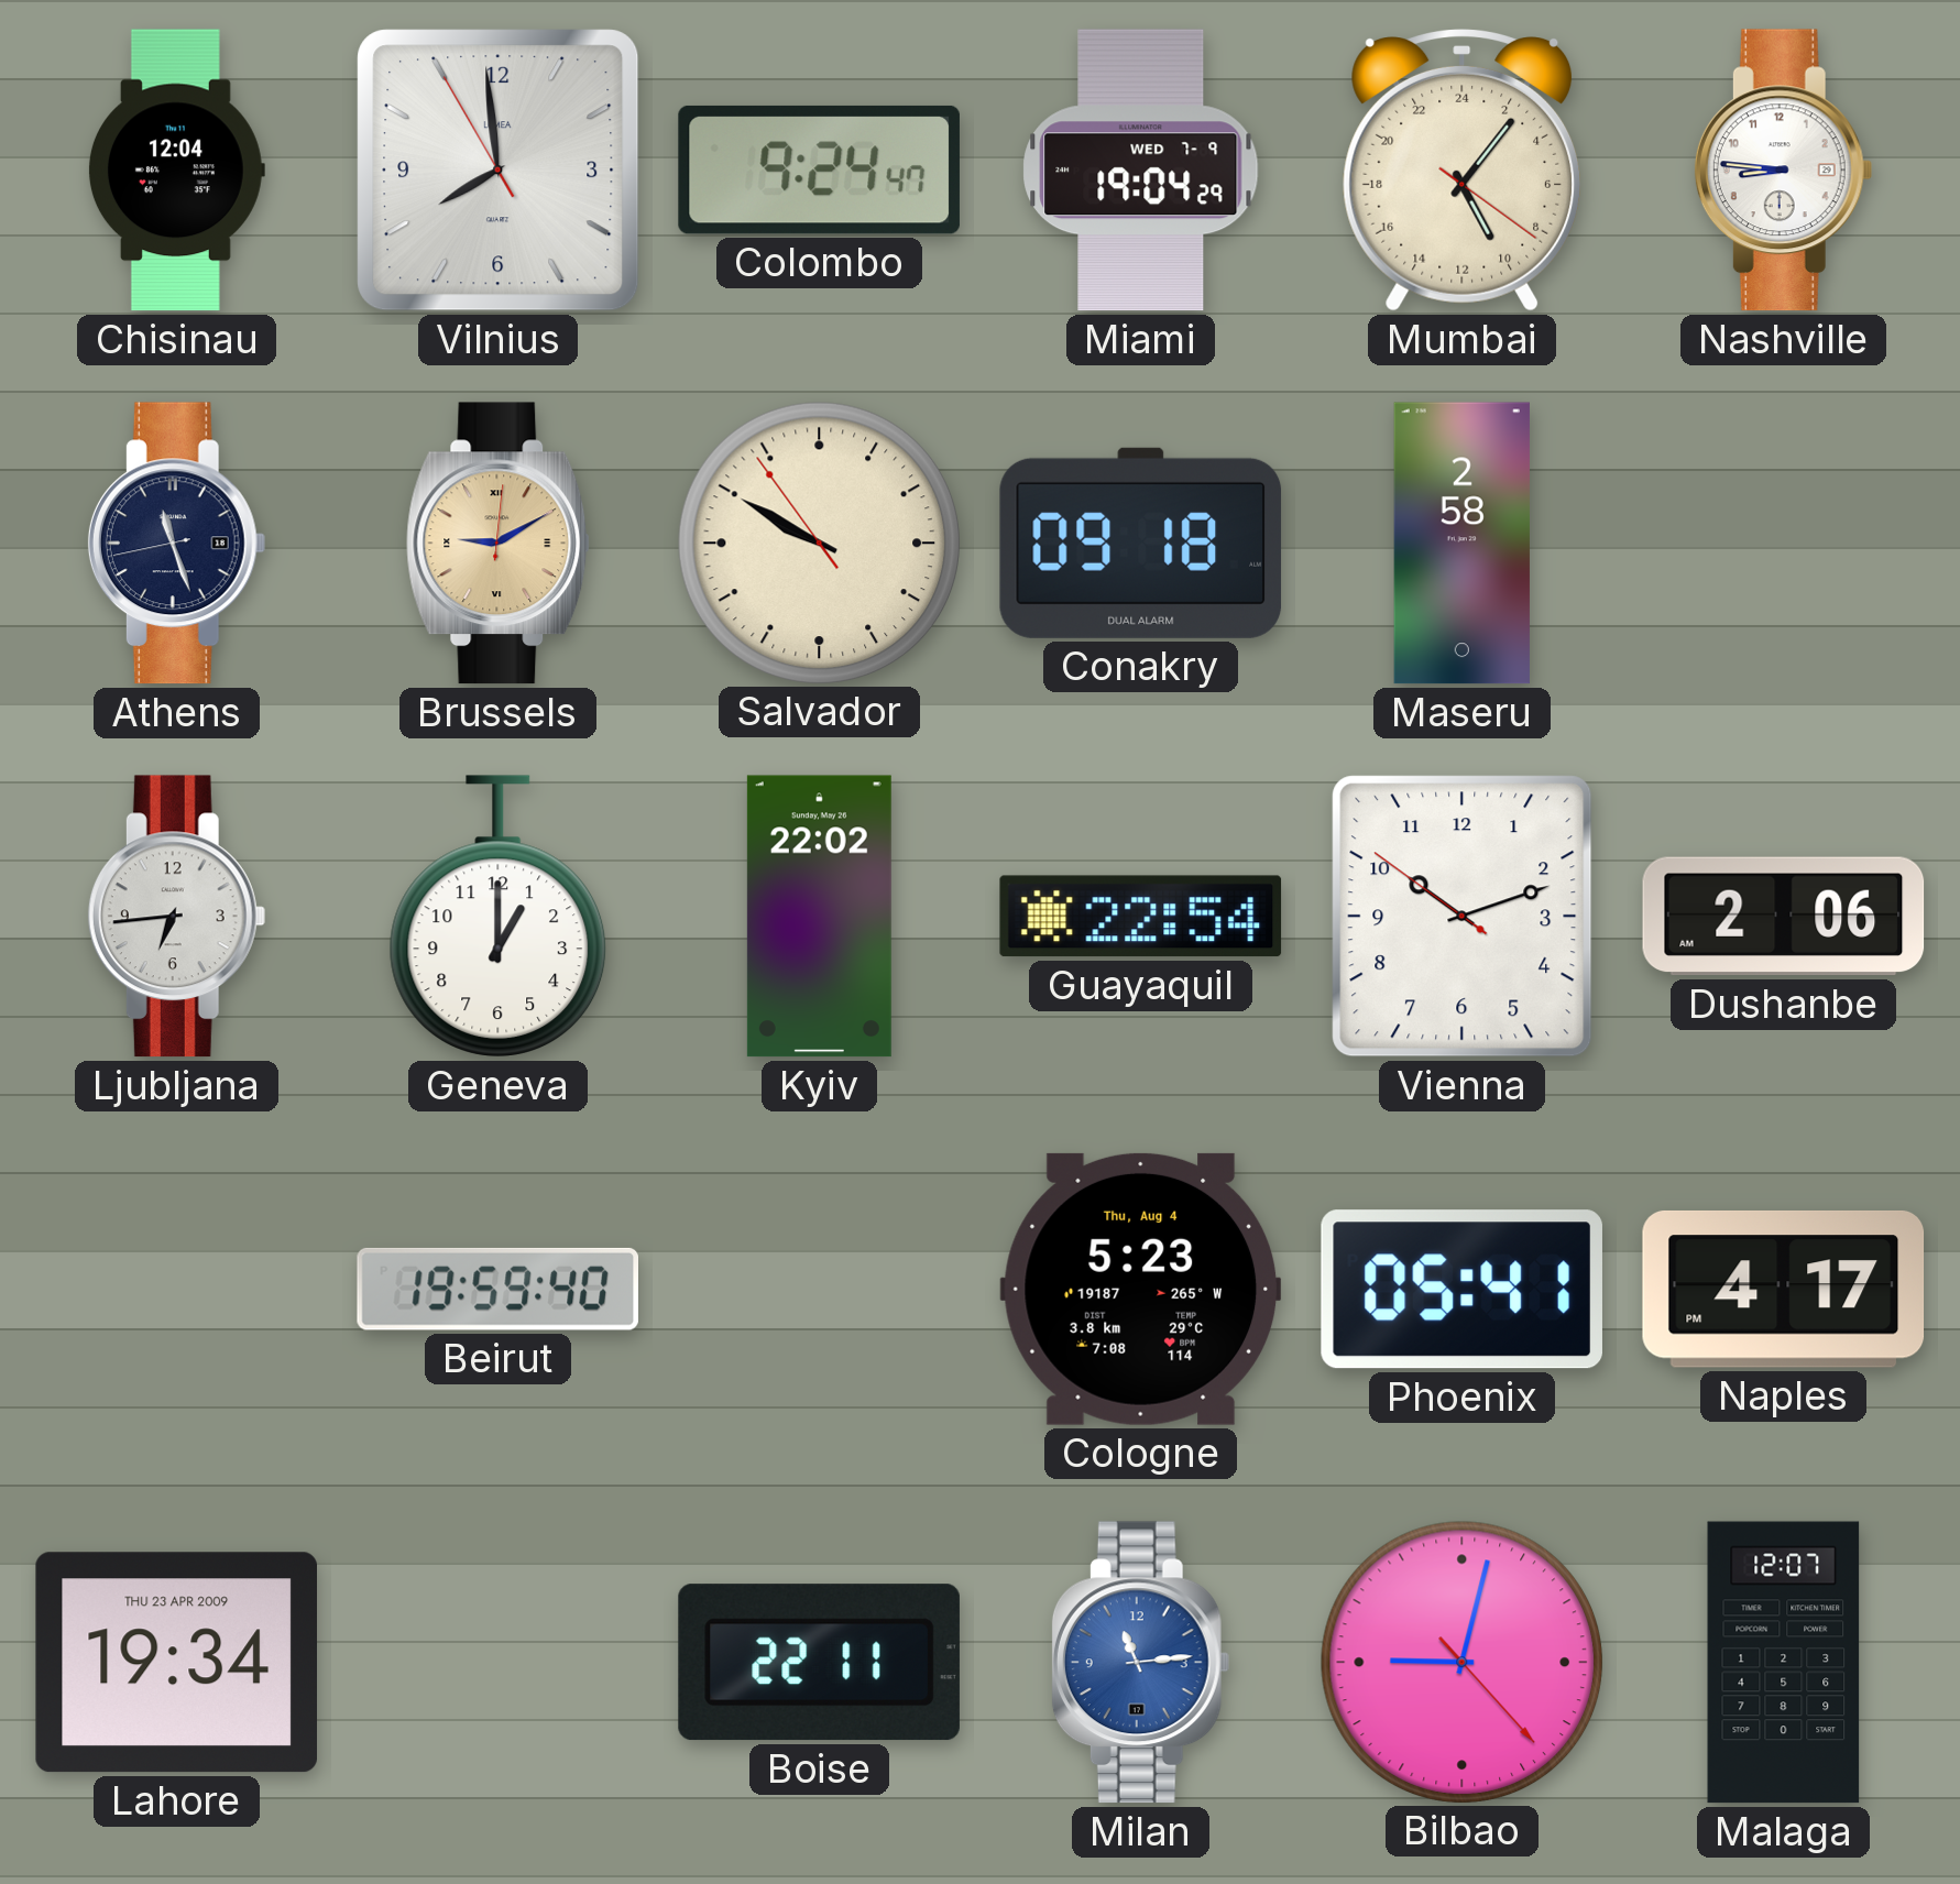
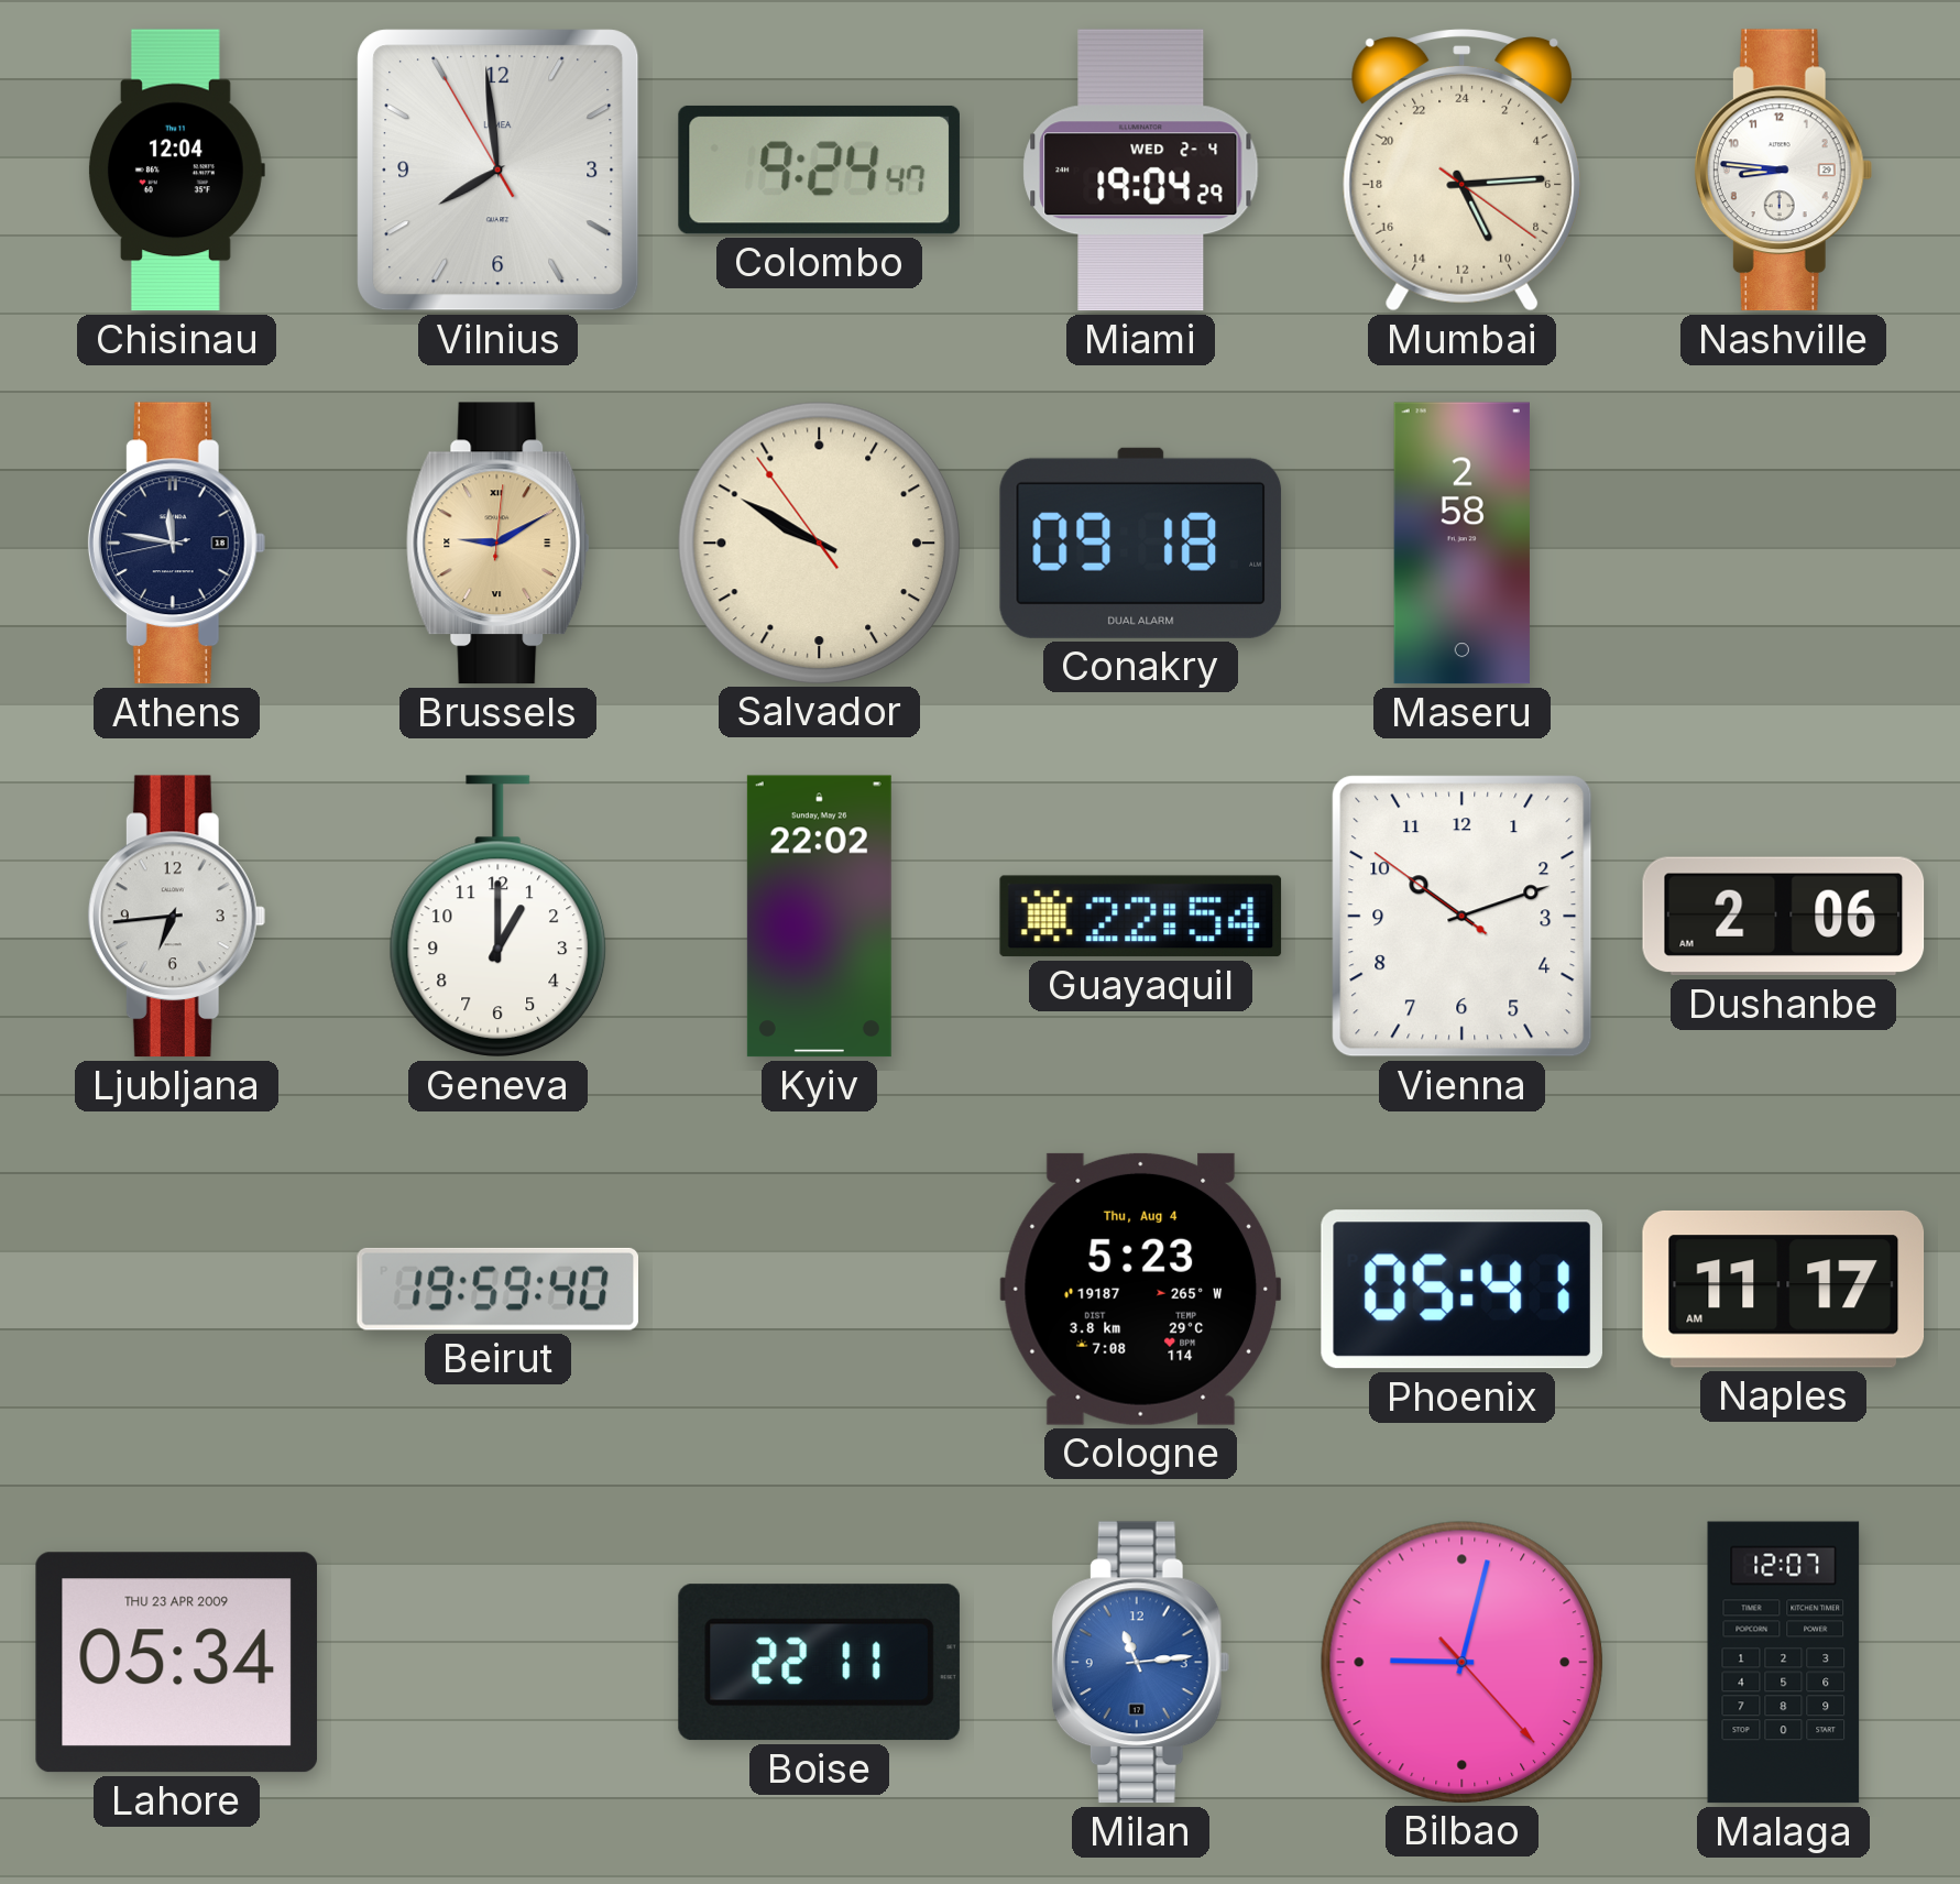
Miami date: WED 7-9 -> WED 2-4 (1141, 171)
Mumbai: 10:06 -> 10:14 (1463, 171)
Athens: 11:26 -> 11:46 (176, 544)
Naples: 4:17 -> 11:17 (1784, 1289)
Lahore: 19:34 -> 05:34 (176, 1663)
